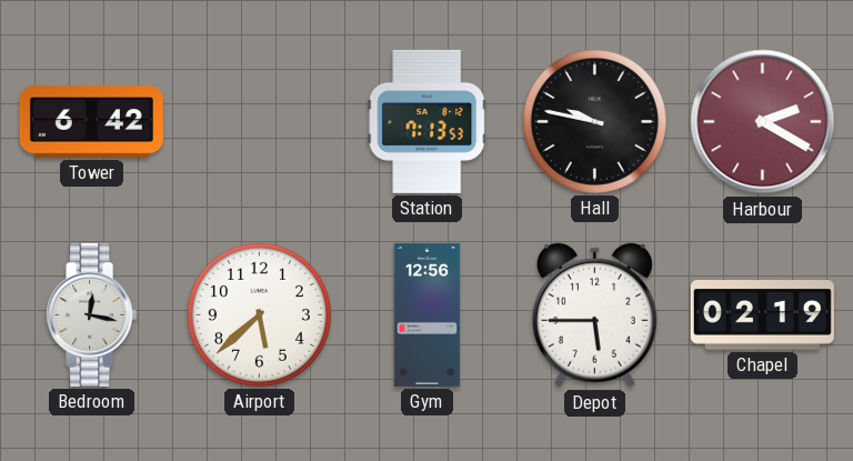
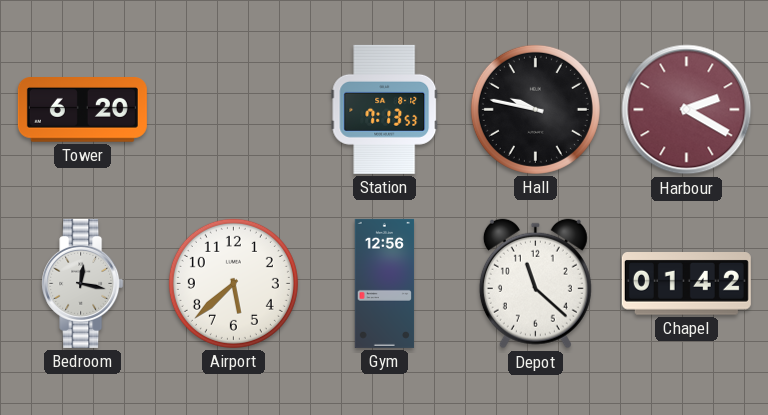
Tower: 6:42 -> 6:20 (82, 110)
Depot: 5:45 -> 11:22 (535, 284)
Chapel: 02:19 -> 01:42 (686, 284)
